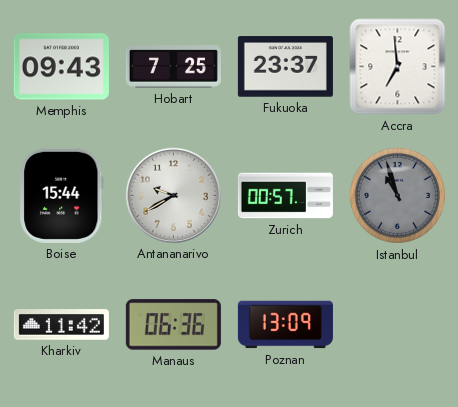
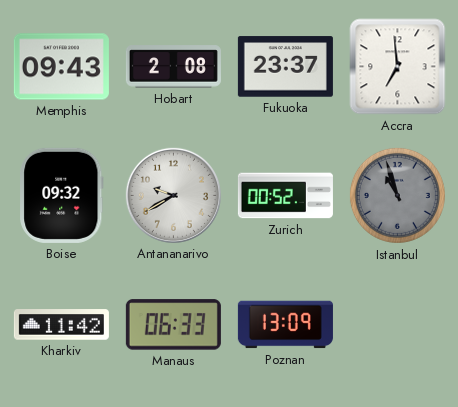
Hobart: 7:25 -> 2:08 (173, 67)
Boise: 15:44 -> 09:32 (62, 195)
Zurich: 00:57 -> 00:52 (285, 196)
Manaus: 06:36 -> 06:33 (173, 325)
